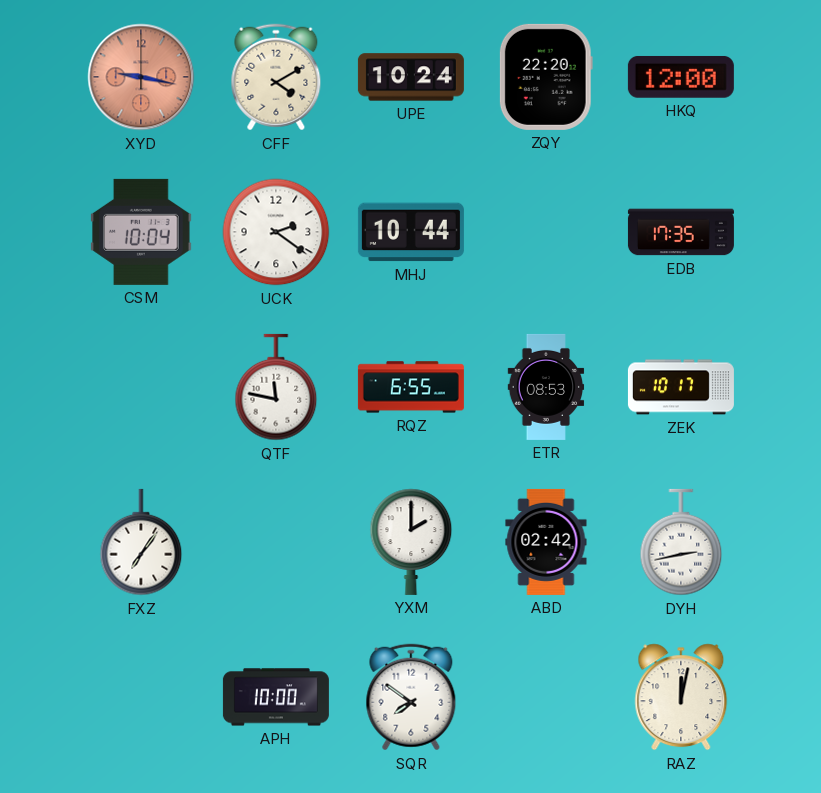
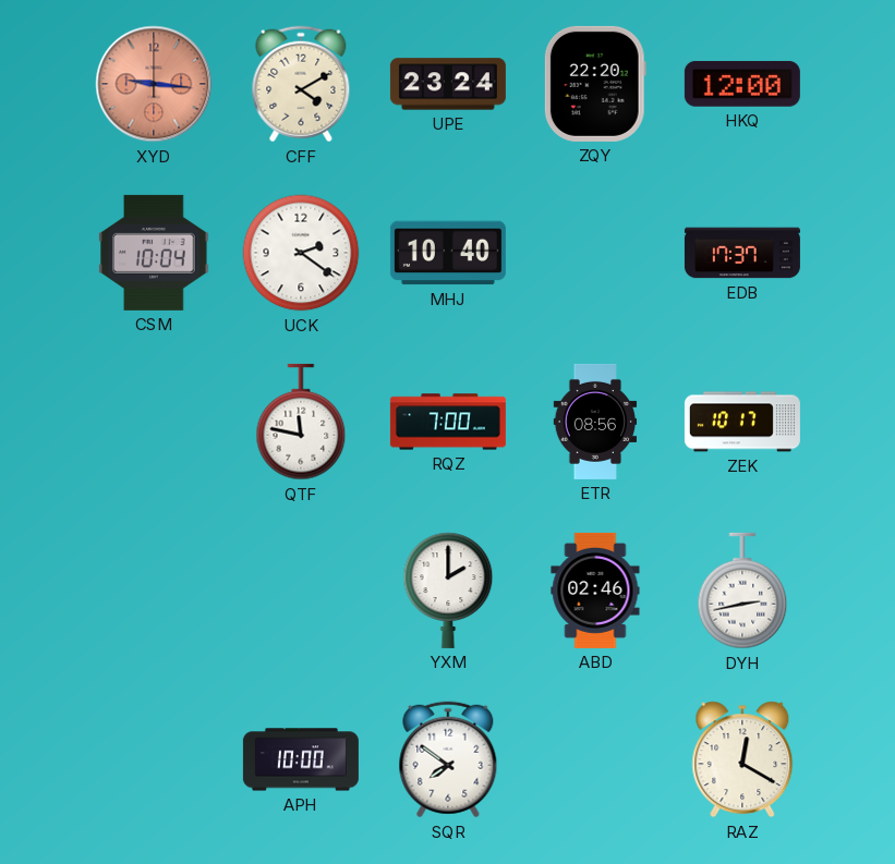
XYD: 9:17 -> 9:16 (154, 84)
UPE: 10:24 -> 23:24 (448, 84)
MHJ: 10:44 -> 10:40 (448, 253)
EDB: 17:35 -> 17:37 (742, 253)
RQZ: 6:55 -> 7:00 (448, 422)
ETR: 08:53 -> 08:56 (595, 422)
FXZ: 7:06 -> none (141, 542)
ABD: 02:42 -> 02:46 (595, 591)
RAZ: 12:02 -> 12:20 (742, 759)
